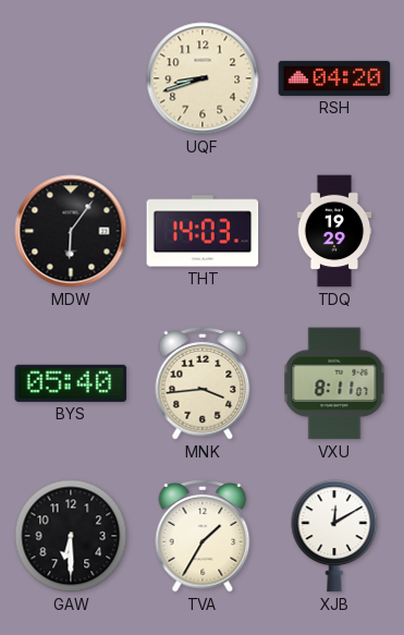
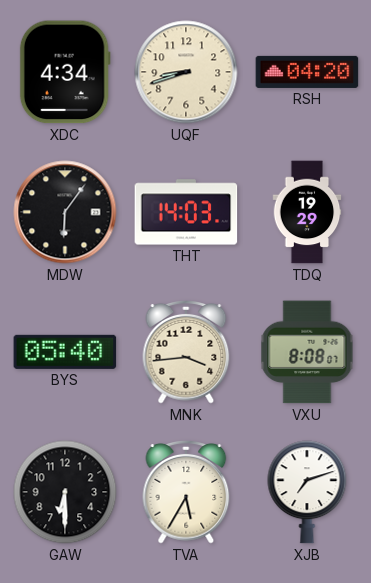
XDC: none -> 4:34 (65, 72)
VXU: 8:11 -> 8:08 (307, 352)
TVA: 1:35 -> 5:35 (186, 493)
XJB: 12:10 -> 7:12 (307, 492)
